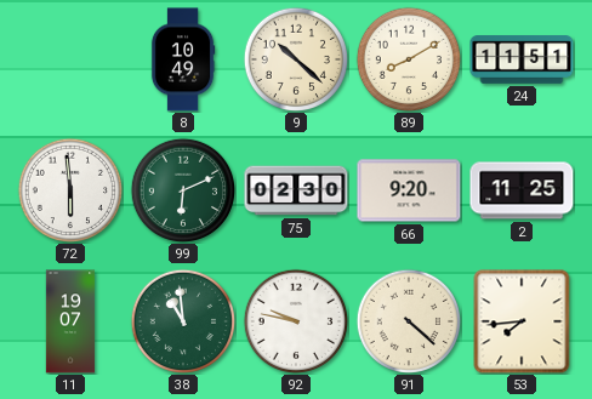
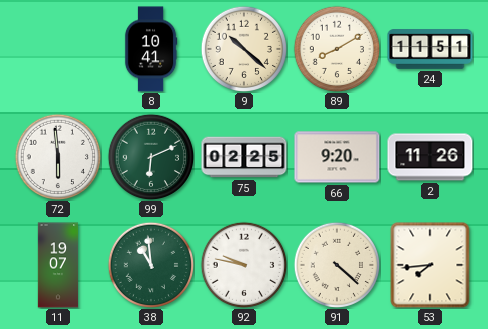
8: 10:49 -> 10:41 (151, 49)
75: 02:30 -> 02:25 (244, 157)
2: 11:25 -> 11:26 (430, 157)
